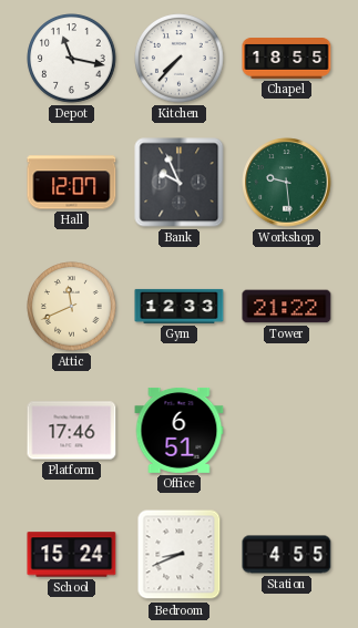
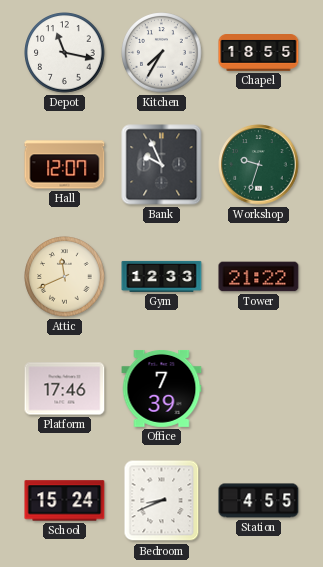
Kitchen: 7:37 -> 7:35 (162, 53)
Workshop: 9:29 -> 9:33 (259, 165)
Office: 6:51 -> 7:39 (162, 388)
